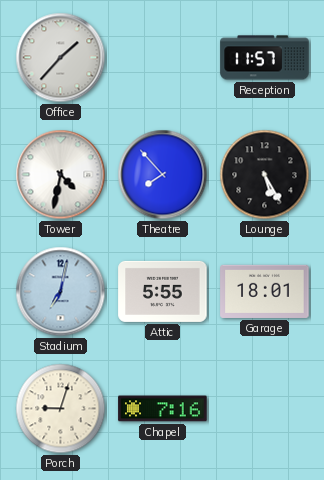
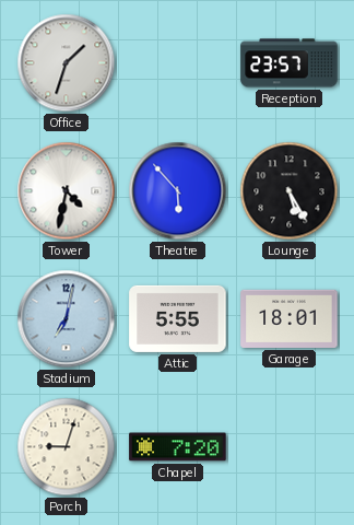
Office: 1:37 -> 1:33 (67, 63)
Reception: 11:57 -> 23:57 (290, 63)
Theatre: 7:53 -> 5:53 (178, 191)
Chapel: 7:16 -> 7:20 (178, 447)
